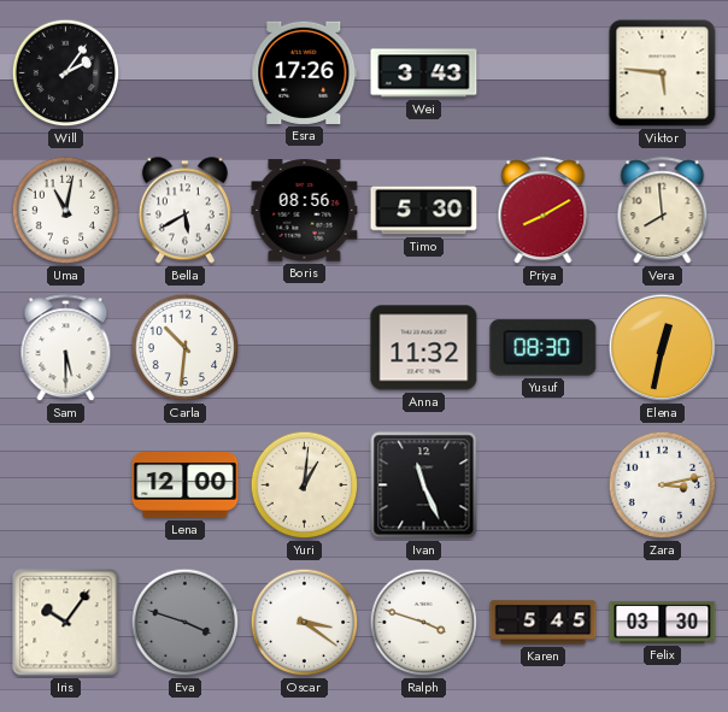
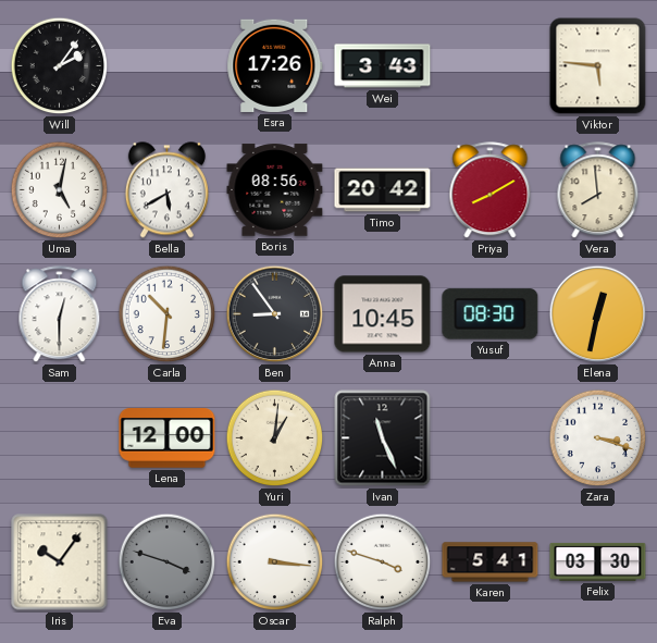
Uma: 11:02 -> 5:02 (60, 190)
Timo: 5:30 -> 20:42 (383, 190)
Sam: 5:30 -> 12:30 (60, 314)
Ben: none -> 8:54 (275, 314)
Anna: 11:32 -> 10:45 (383, 314)
Zara: 3:13 -> 3:18 (598, 438)
Oscar: 3:21 -> 3:16 (275, 562)
Karen: 5:45 -> 5:41 (491, 562)
